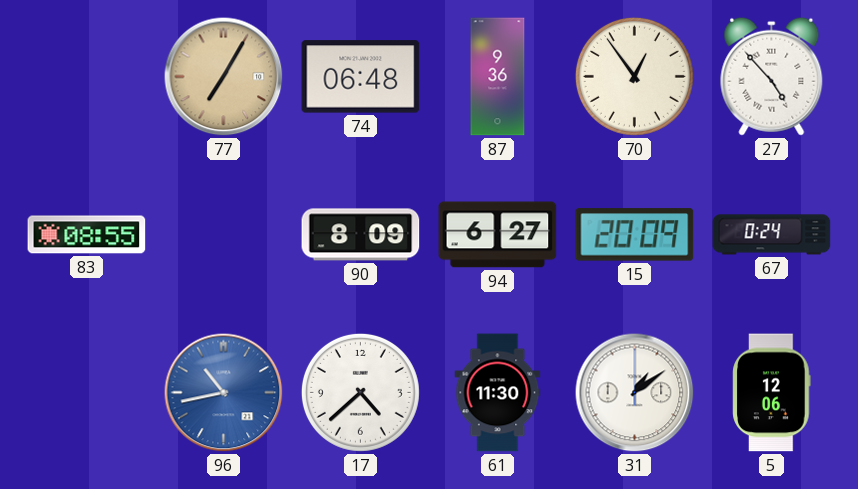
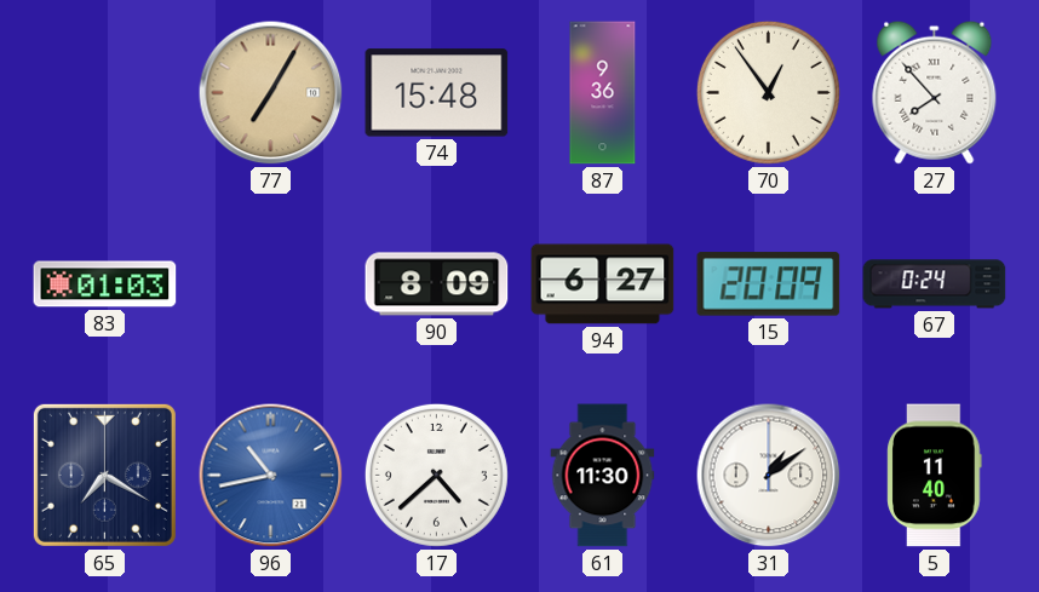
74: 06:48 -> 15:48 (437, 93)
27: 4:53 -> 7:53 (935, 92)
83: 08:55 -> 01:03 (105, 284)
65: none -> 7:20 (104, 475)
5: 12:06 -> 11:40 (935, 476)
